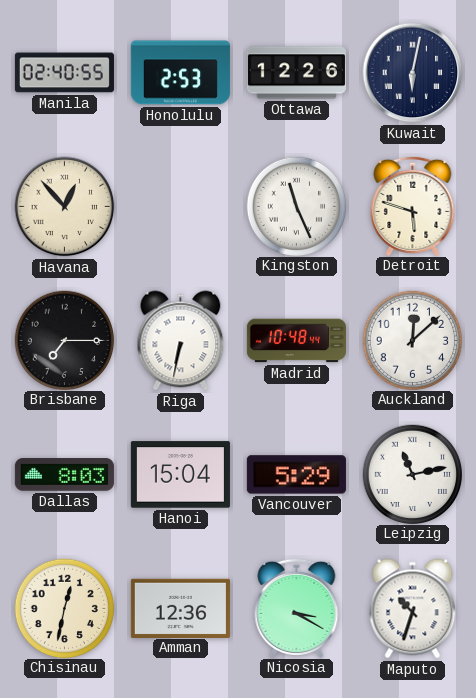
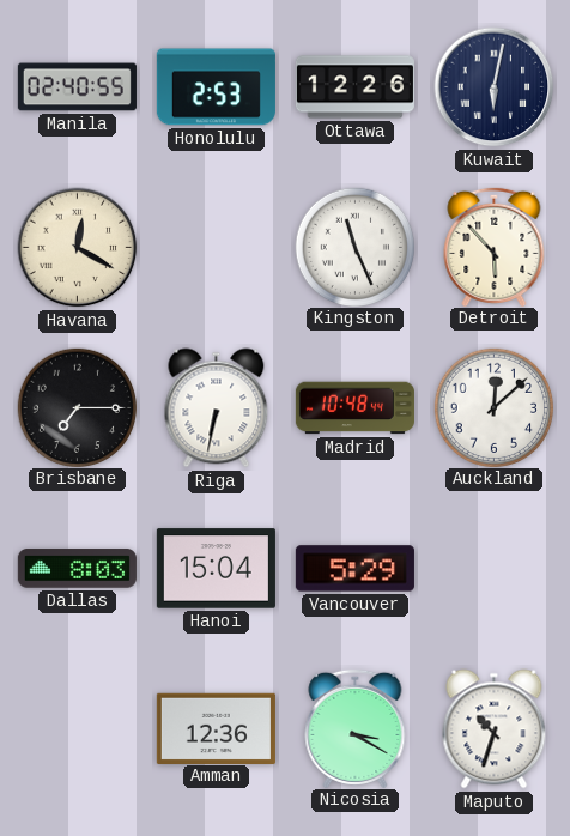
Havana: 12:53 -> 12:20 (78, 248)
Detroit: 5:48 -> 5:53 (495, 246)
Leipzig: 11:13 -> none (412, 474)
Chisinau: 12:32 -> none (64, 608)
